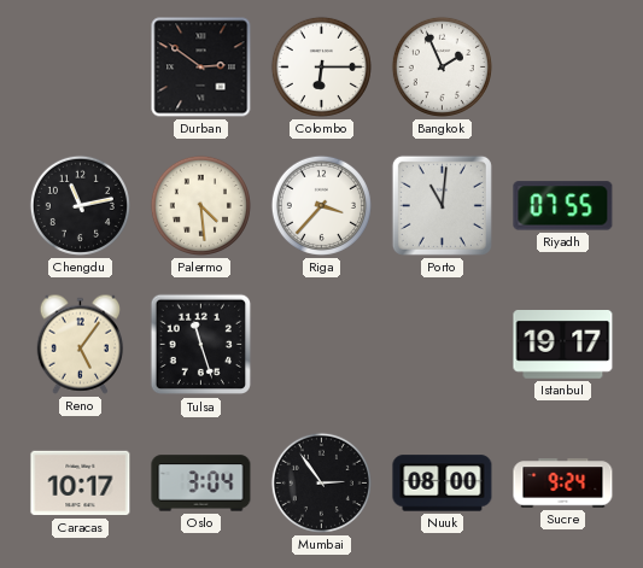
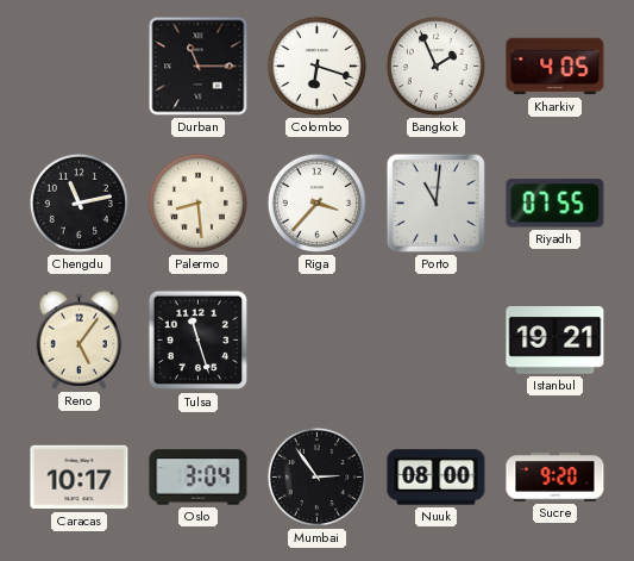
Durban: 2:51 -> 11:15 (199, 67)
Colombo: 6:15 -> 6:18 (316, 66)
Kharkiv: none -> 4:05 (555, 67)
Palermo: 4:29 -> 8:29 (197, 202)
Istanbul: 19:17 -> 19:21 (555, 341)
Sucre: 9:24 -> 9:20 (555, 478)
